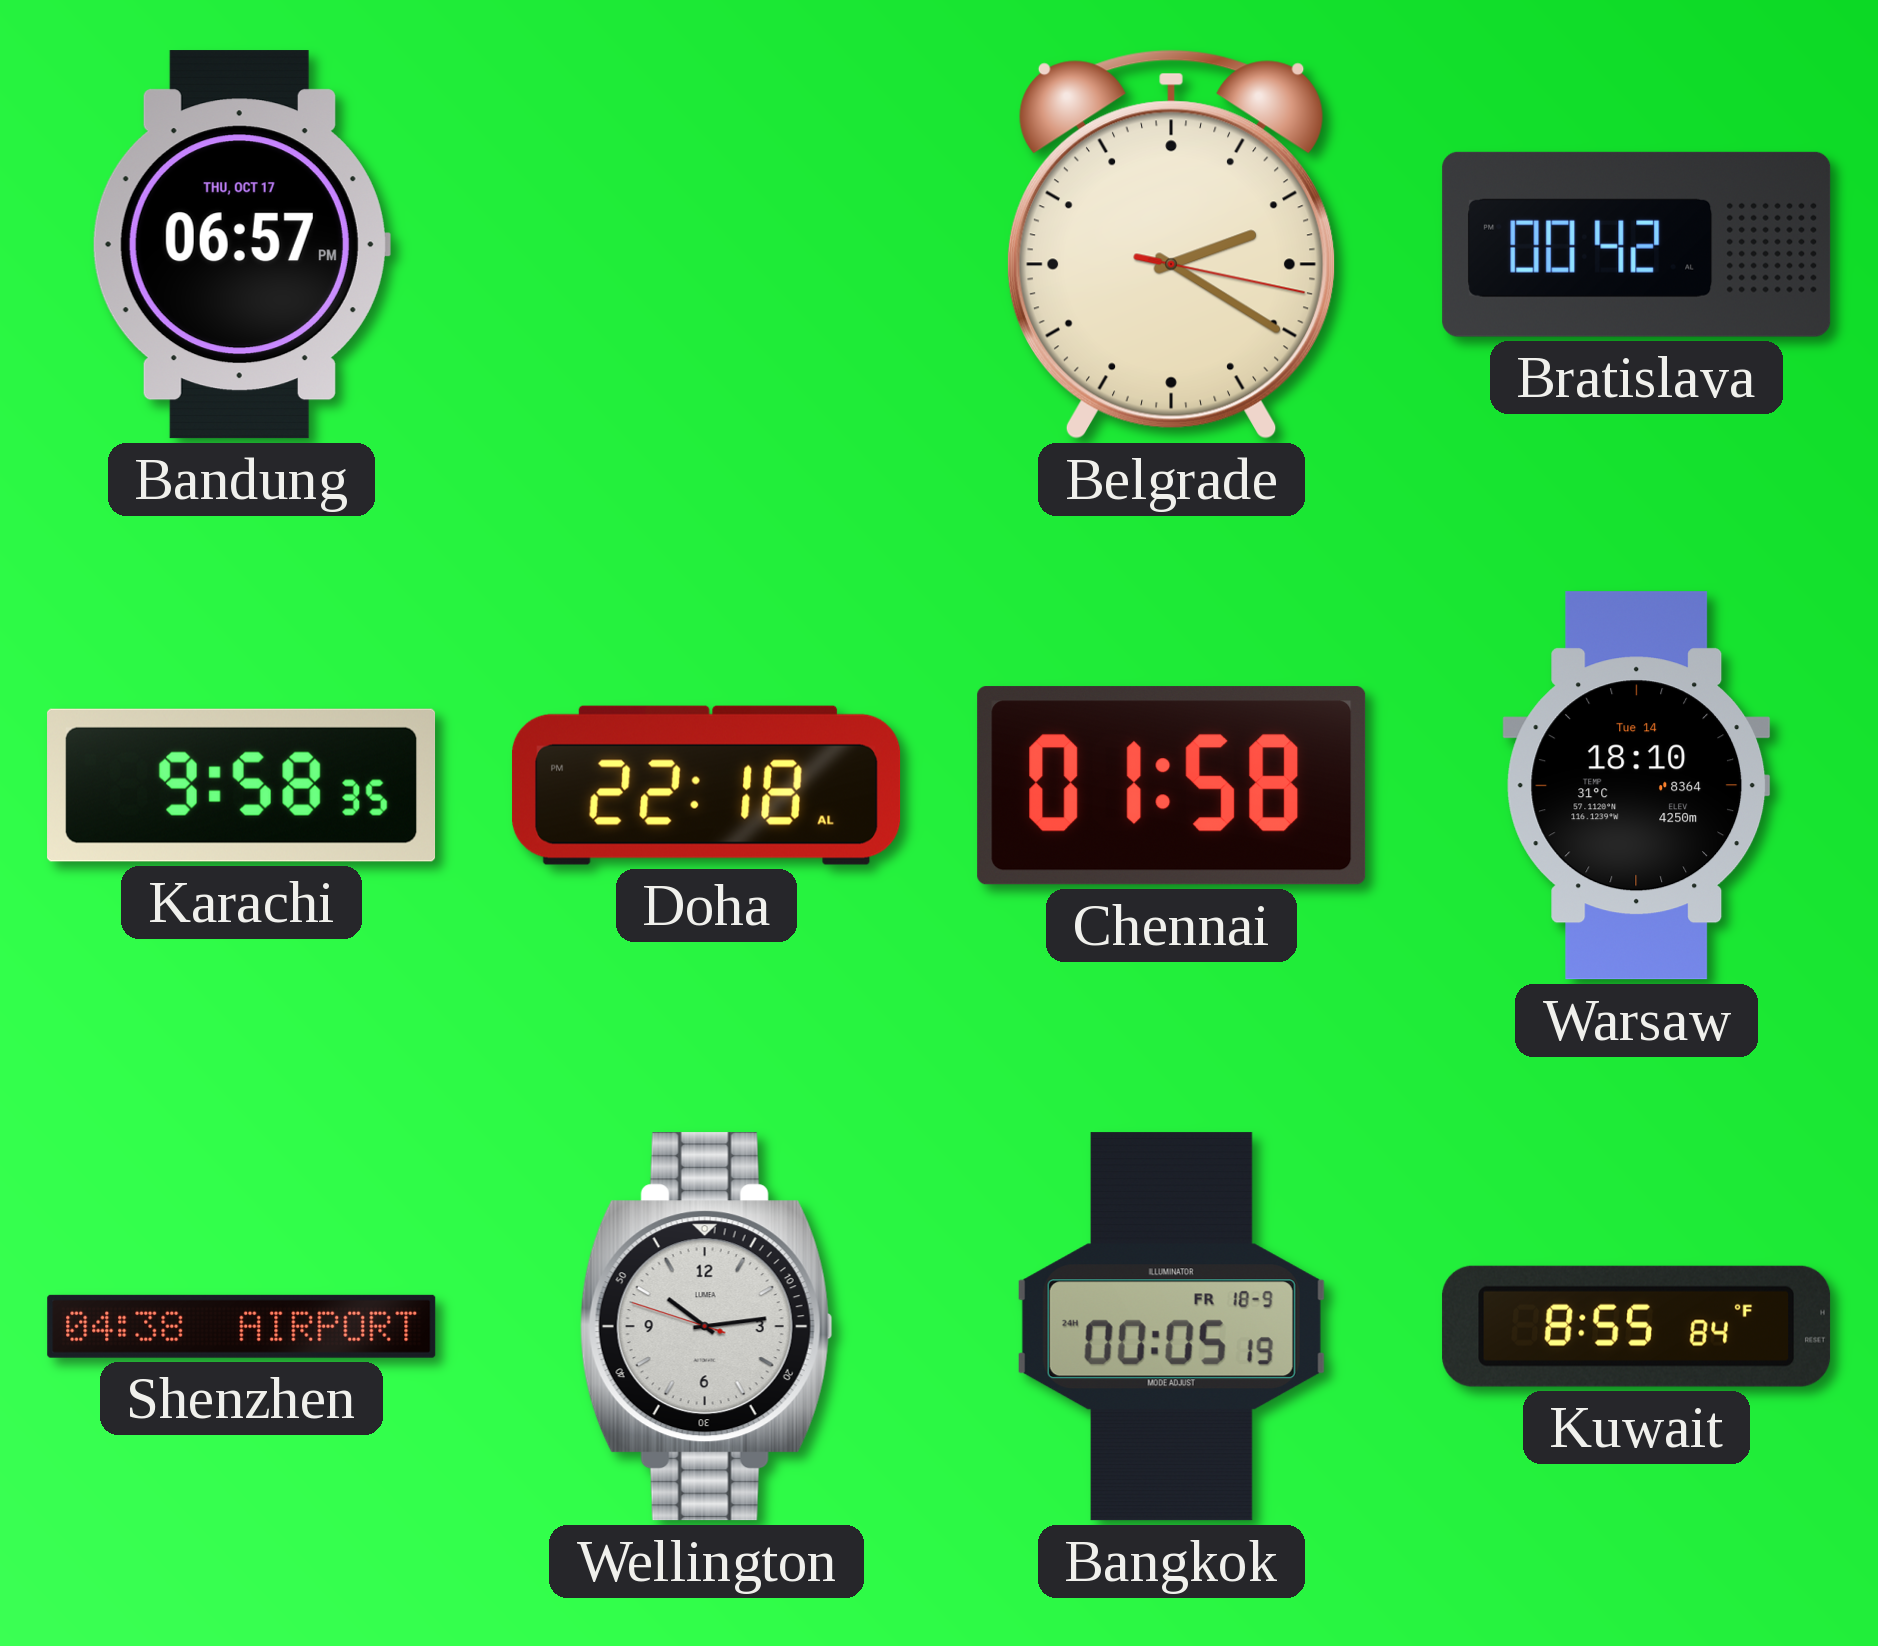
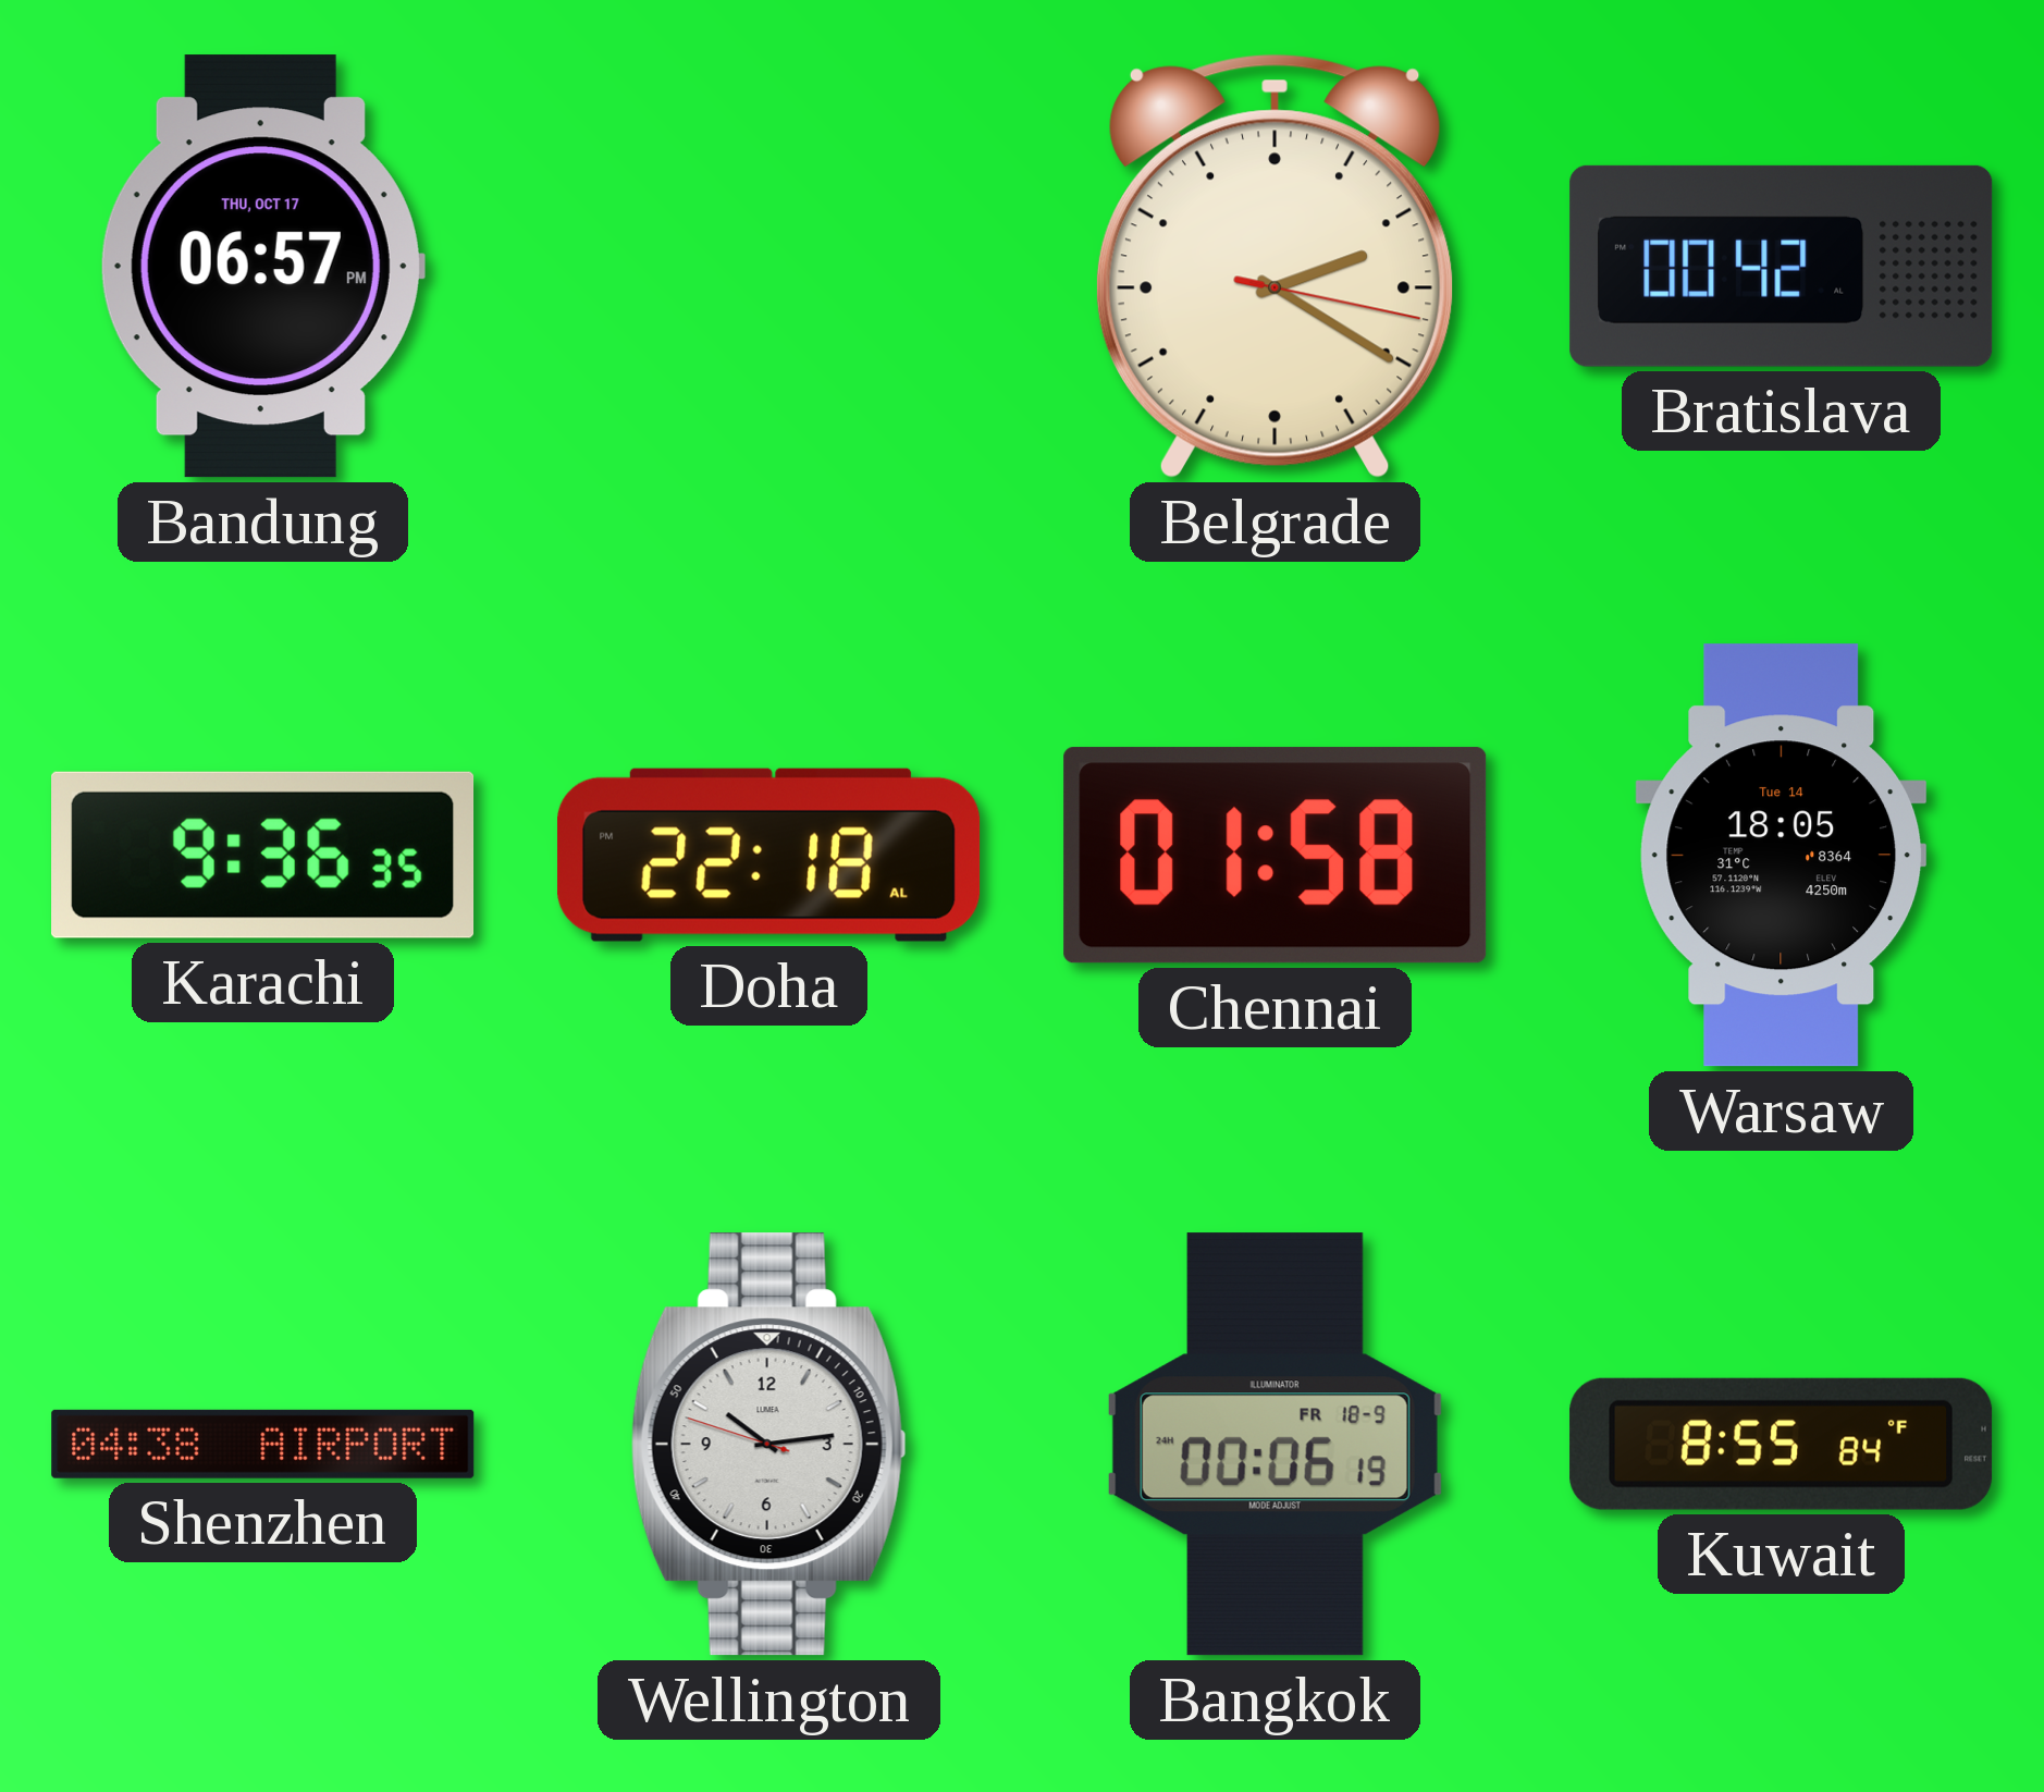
Karachi: 9:58 -> 9:36 (263, 855)
Warsaw: 18:10 -> 18:05 (1782, 856)
Bangkok: 00:05 -> 00:06 (1275, 1445)
